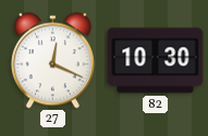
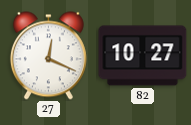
82: 10:30 -> 10:27 (143, 56)
